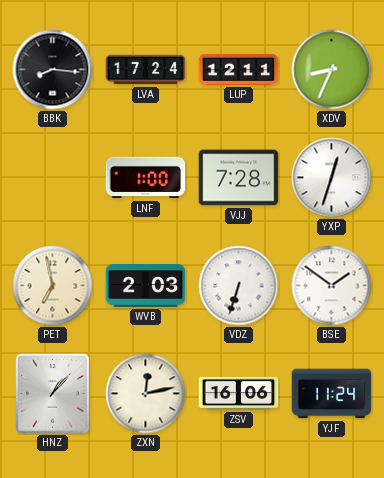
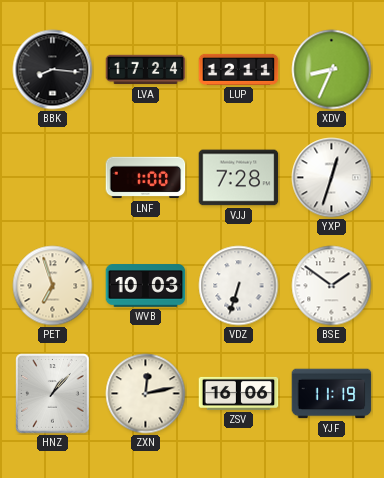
PET: 6:58 -> 6:57 (53, 286)
WVB: 2:03 -> 10:03 (146, 286)
YJF: 11:24 -> 11:19 (332, 394)
